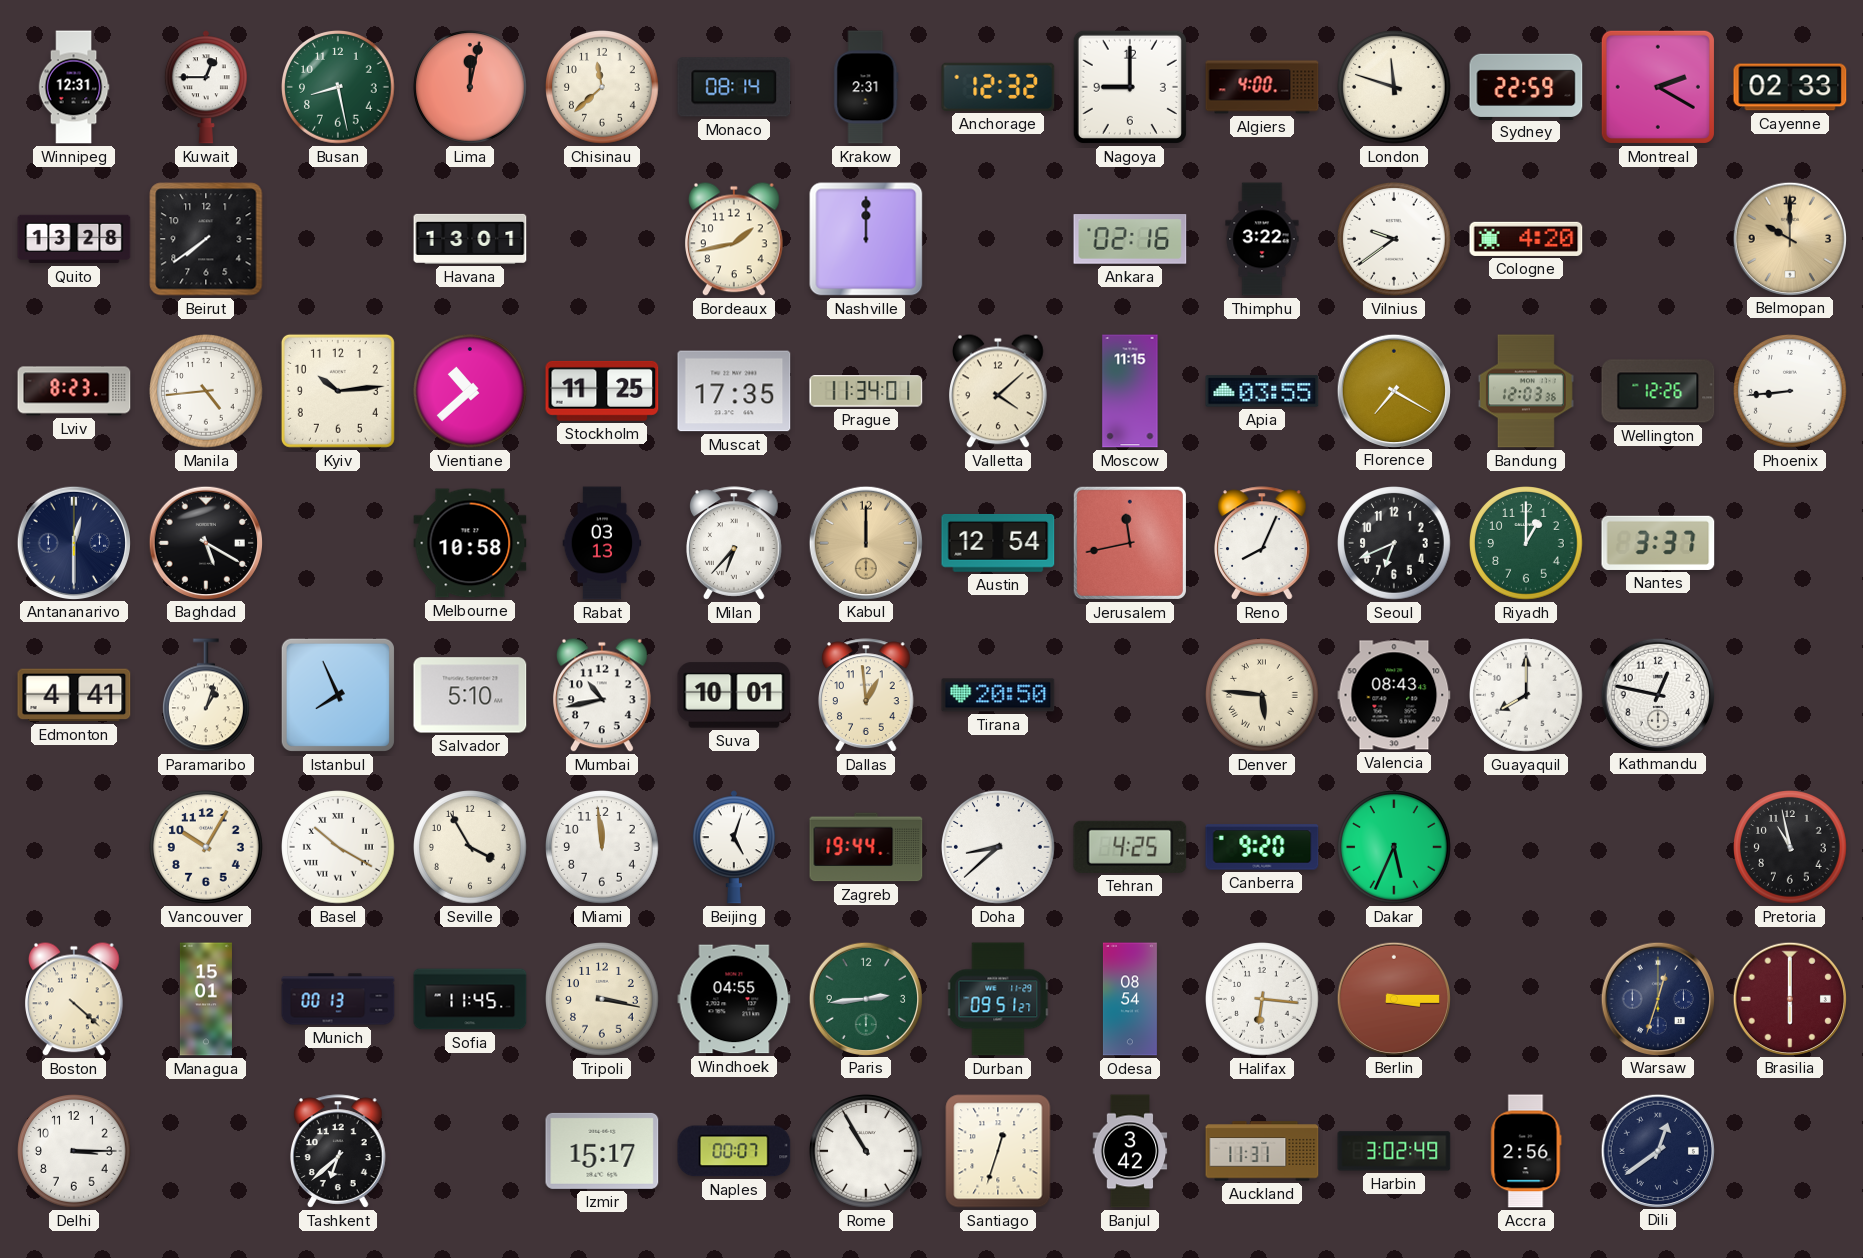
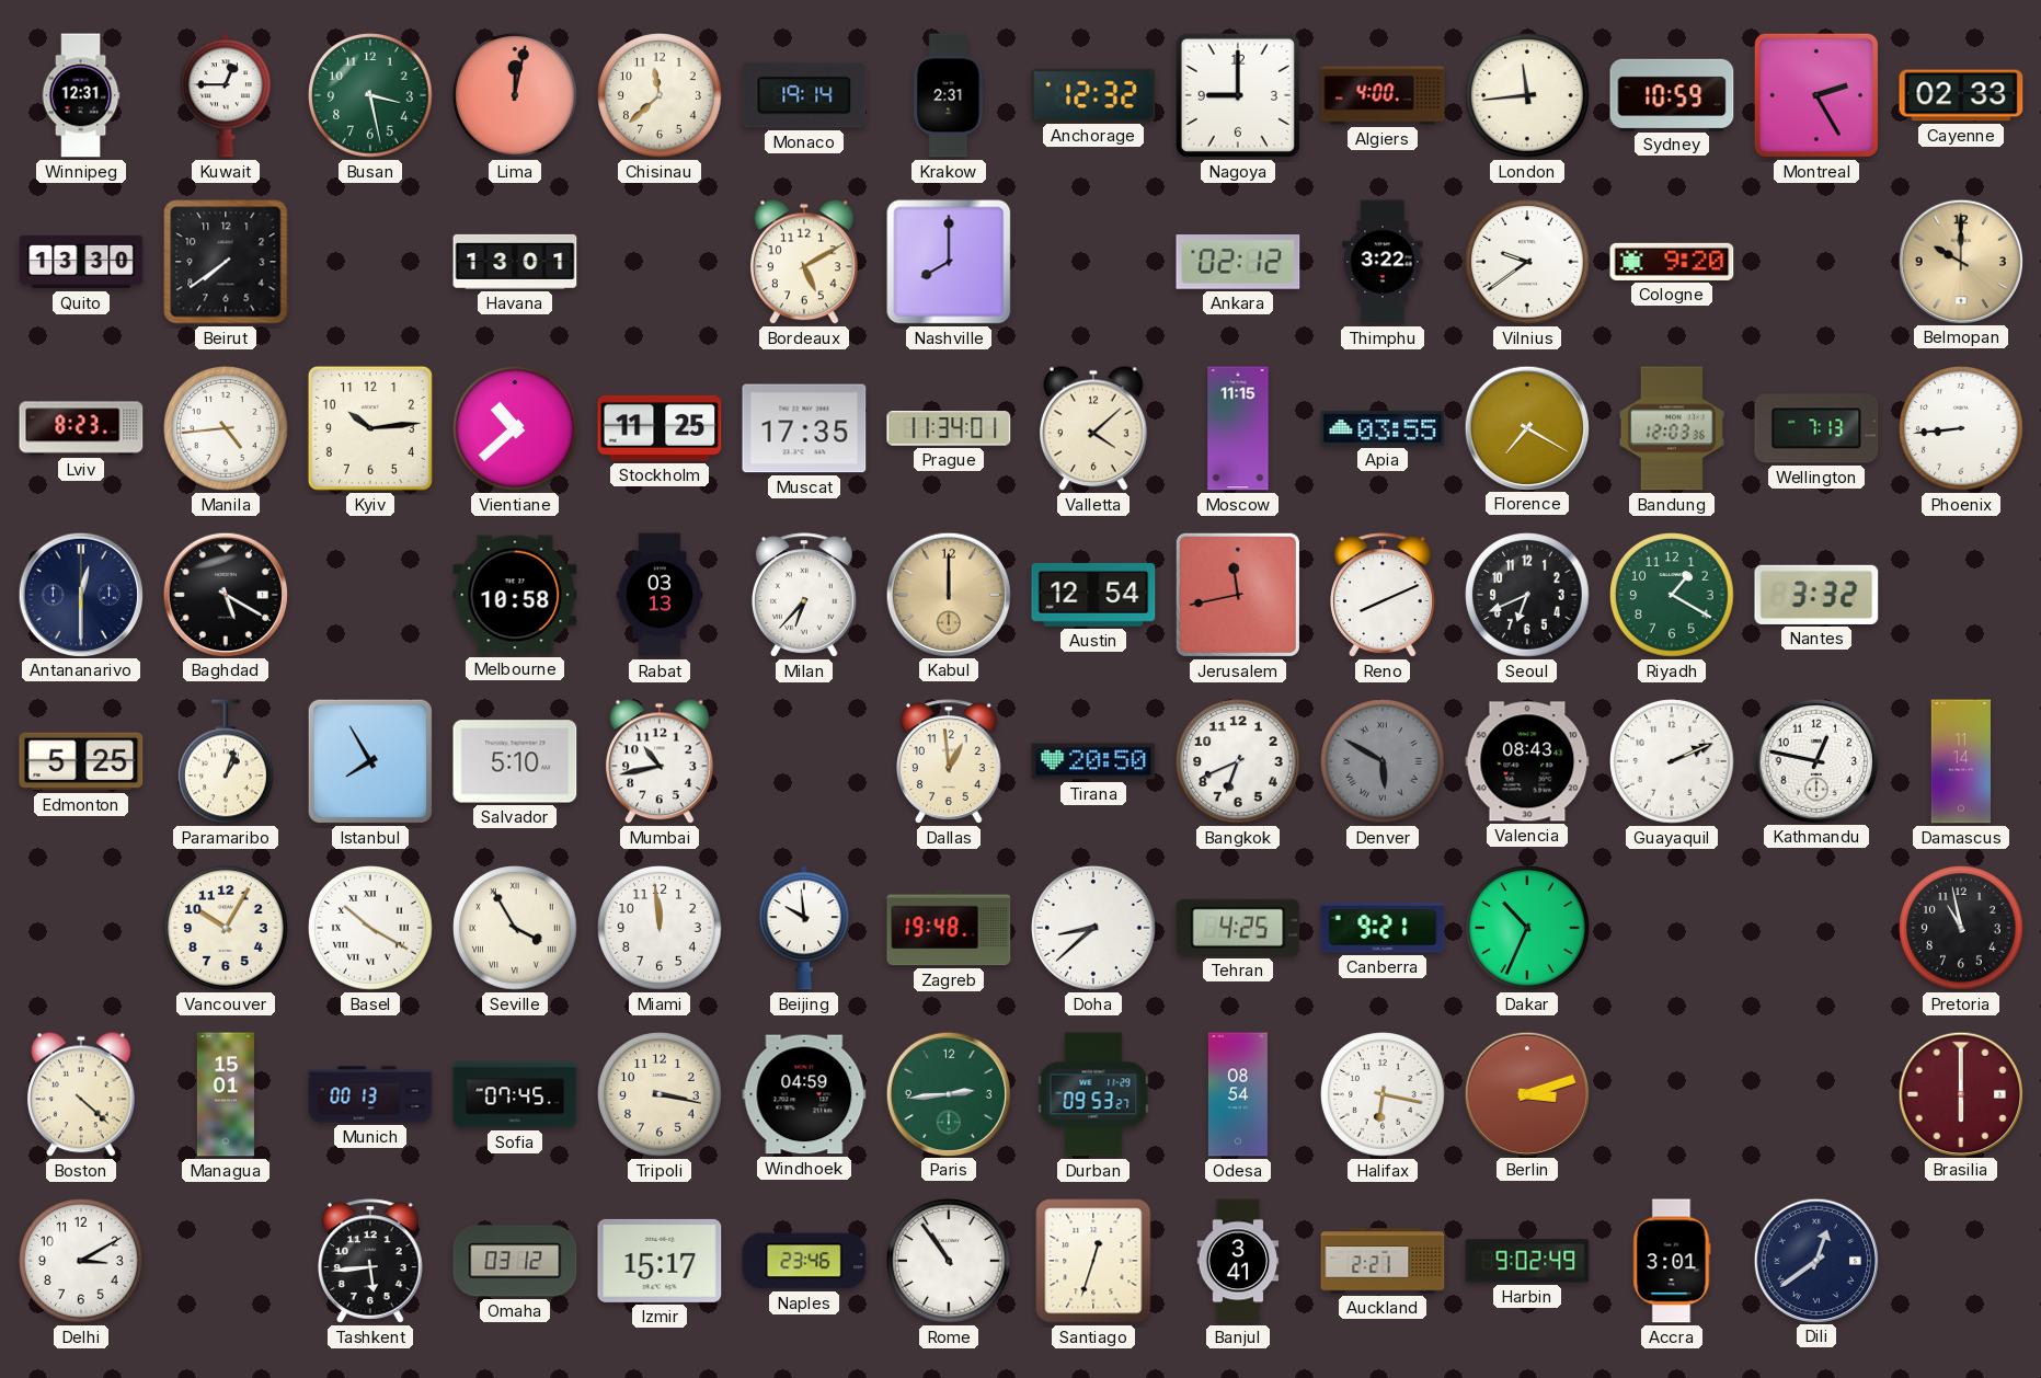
Busan: 8:28 -> 3:28 (371, 95)
Monaco: 08:14 -> 19:14 (804, 95)
London: 11:48 -> 11:44 (1528, 95)
Sydney: 22:59 -> 10:59 (1672, 94)
Montreal: 2:20 -> 2:25 (1816, 95)
Quito: 13:28 -> 13:30 (81, 262)
Bordeaux: 1:43 -> 5:10 (805, 262)
Nashville: 12:00 -> 8:00 (949, 262)
Ankara: 02:16 -> 02:12 (1238, 262)
Cologne: 4:20 -> 9:20 (1672, 262)
Wellington: 12:26 -> 7:13 (1816, 428)
Reno: 8:04 -> 8:11 (1384, 595)
Riyadh: 1:00 -> 1:20 (1673, 595)
Nantes: 3:37 -> 3:32 (1816, 595)
Edmonton: 4:41 -> 5:25 (81, 761)
Istanbul: 7:56 -> 7:55 (370, 761)
Suva: 10:01 -> none (734, 695)
Bangkok: none -> 6:41 (1239, 761)
Denver: 5:46 -> 5:50 (1384, 761)
Denver dial: cream -> grey (1384, 761)
Guayaquil: 8:00 -> 2:11 (1673, 761)
Damascus: none -> 11:14 (1960, 761)
Seville numerals: Arabic -> Roman (516, 928)
Beijing: 5:03 -> 9:59 (804, 928)
Zagreb: 19:44 -> 19:48 (949, 928)
Canberra: 9:20 -> 9:21 (1383, 928)
Dakar: 5:34 -> 10:34 (1528, 928)
Sofia: 11:45 -> 07:45 (515, 1094)
Windhoek: 04:55 -> 04:59 (804, 1094)
Durban: 09:51 -> 09:53 (1093, 1094)
Halifax: 6:16 -> 6:17 (1384, 1094)
Berlin: 3:15 -> 3:12 (1526, 1093)
Warsaw: 12:33 -> none (1657, 998)
Delhi: 3:15 -> 3:10 (82, 1261)
Tashkent: 6:38 -> 5:44 (371, 1261)
Omaha: none -> 03:12 (515, 1261)
Naples: 00:07 -> 23:46 (804, 1261)
Rome: 10:55 -> 10:54 (950, 1261)
Banjul: 3:42 -> 3:41 (1238, 1261)
Auckland: 11:31 -> 2:21 (1383, 1261)
Harbin: 3:02 -> 9:02 (1527, 1261)
Accra: 2:56 -> 3:01 (1672, 1261)
